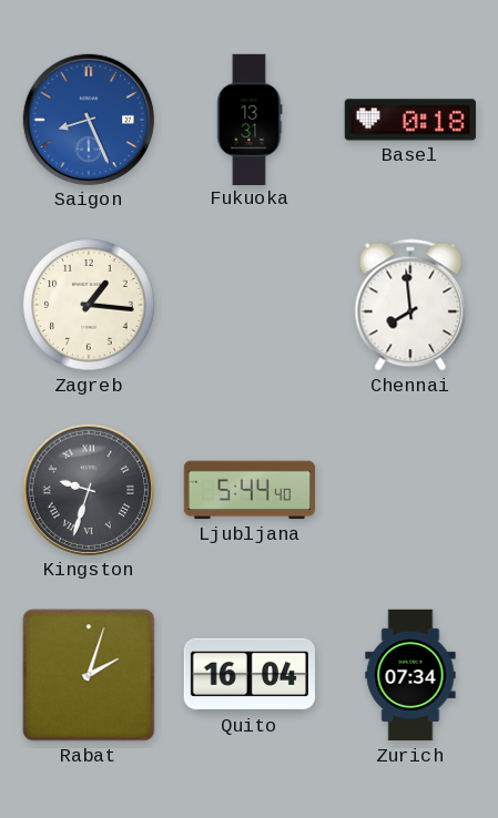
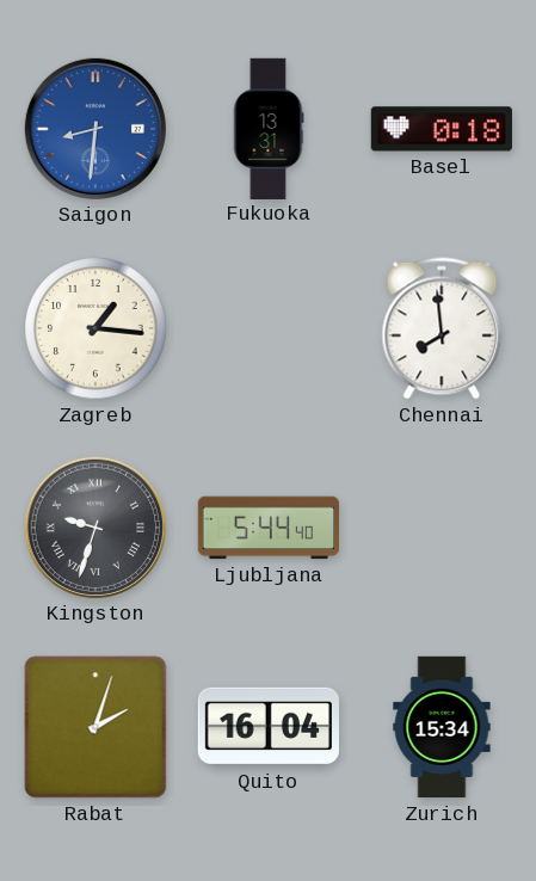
Saigon: 8:26 -> 8:31 (96, 129)
Zurich: 07:34 -> 15:34 (442, 727)
